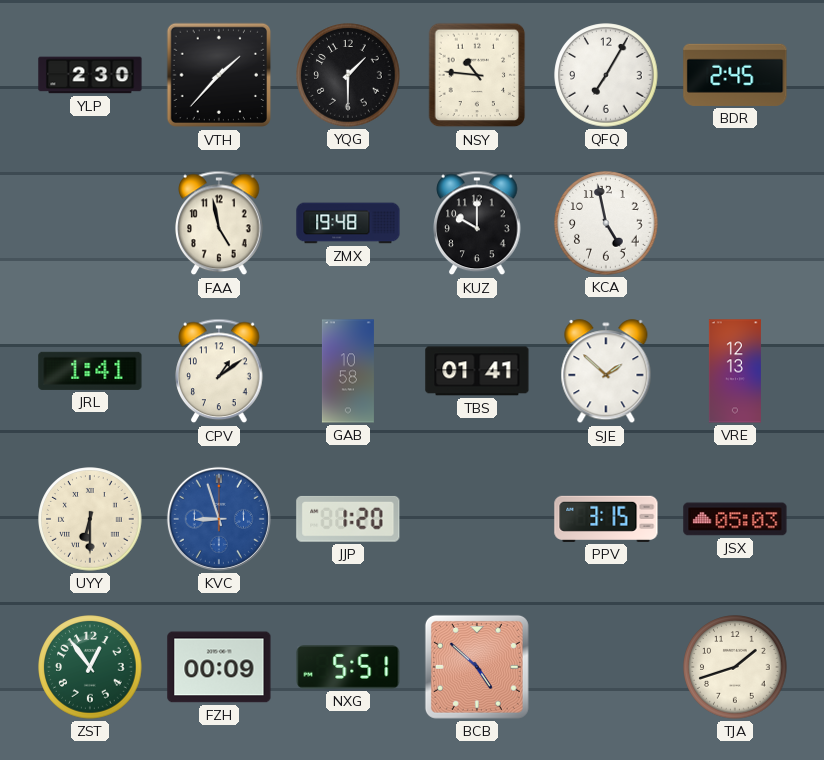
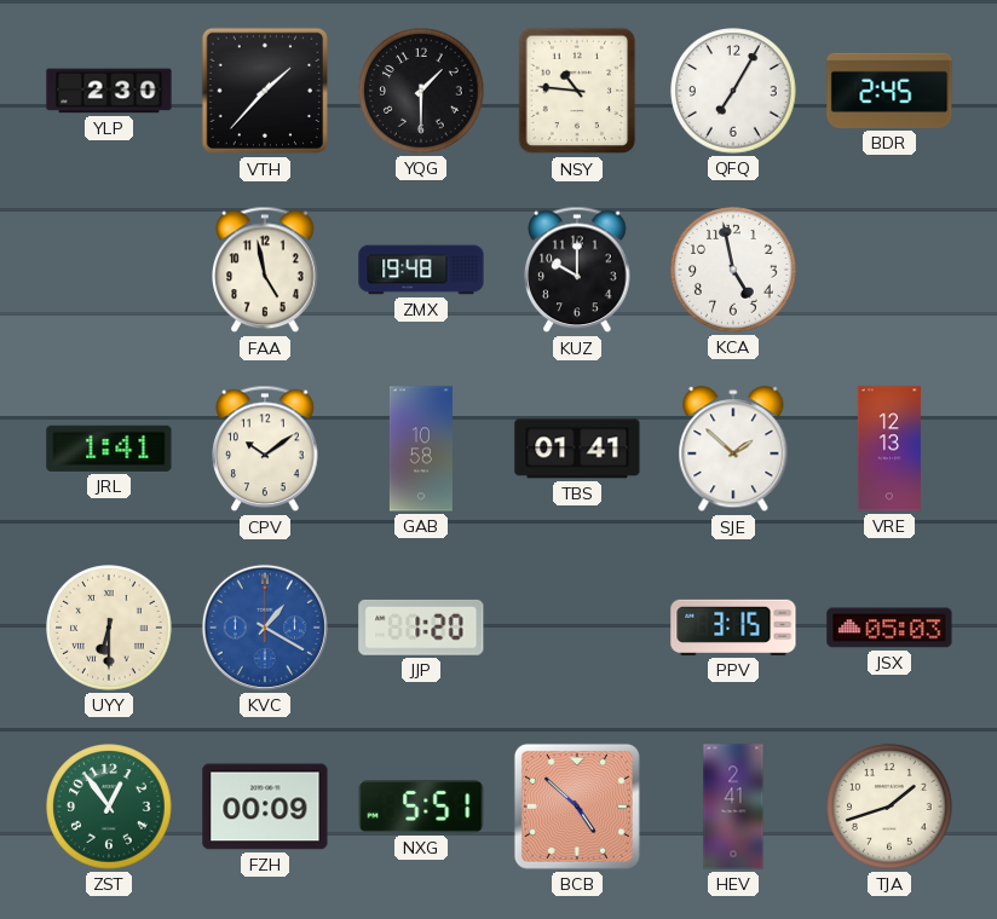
CPV: 1:09 -> 10:09 (265, 449)
KVC: 8:57 -> 1:20 (265, 628)
HEV: none -> 2:41 (733, 807)
